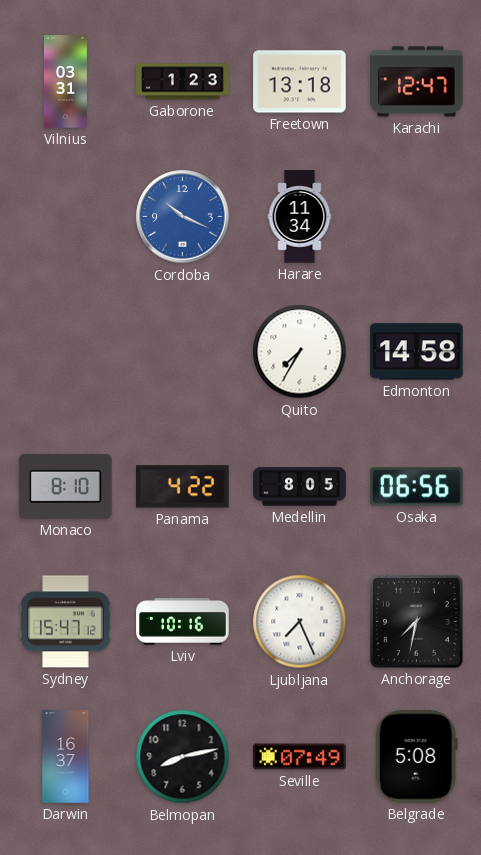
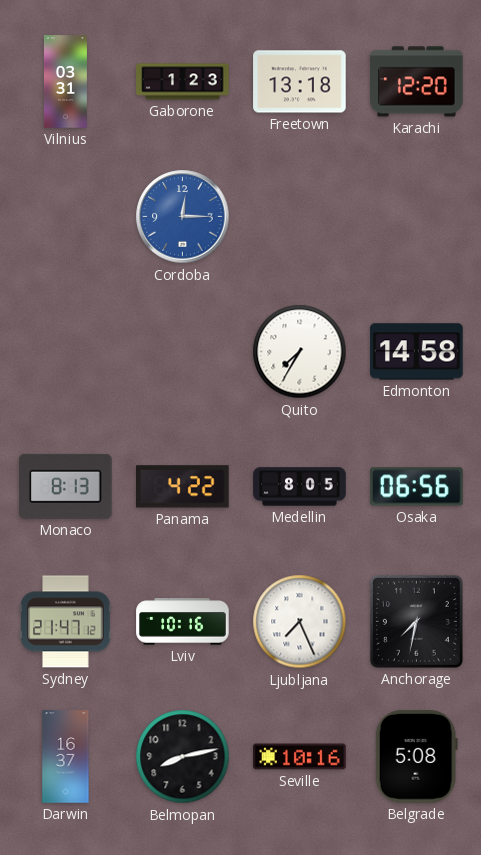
Karachi: 12:47 -> 12:20 (417, 82)
Cordoba: 10:19 -> 12:15 (183, 217)
Harare: 11:34 -> none (300, 217)
Monaco: 8:10 -> 8:13 (66, 486)
Sydney: 15:47 -> 21:47 (66, 622)
Seville: 07:49 -> 10:16 (300, 757)
